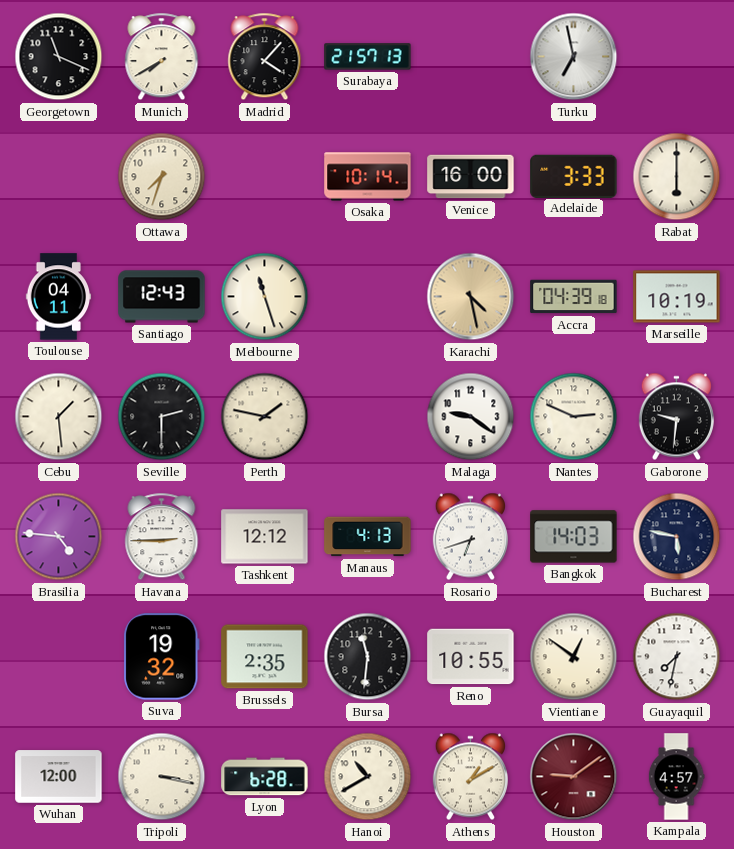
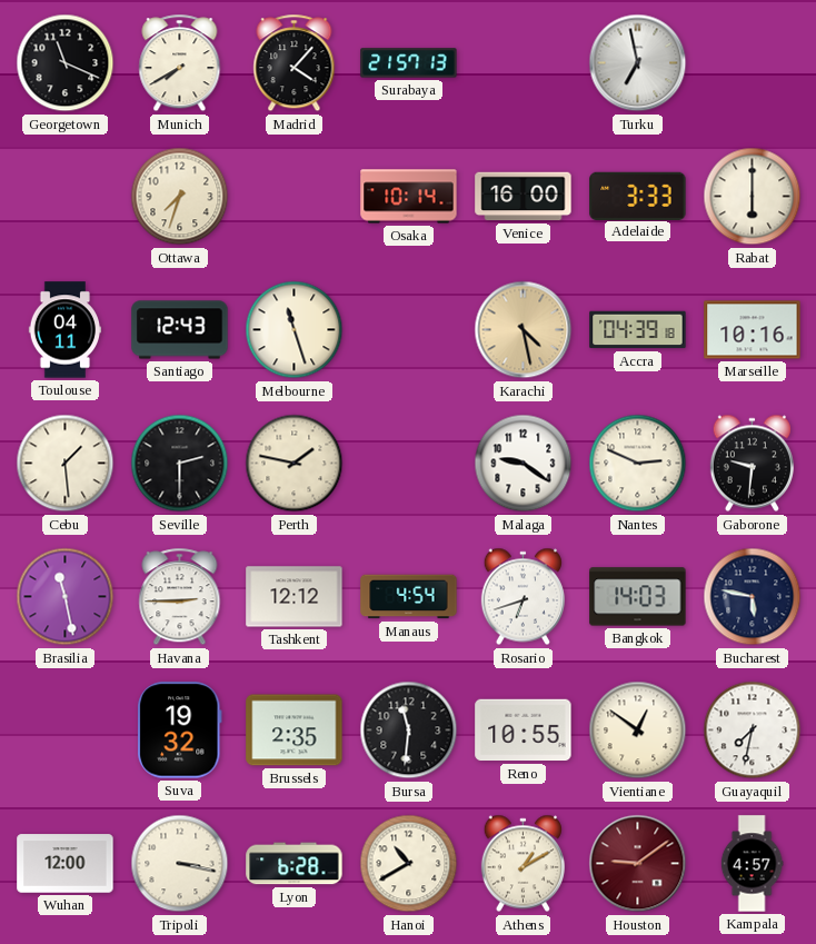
Marseille: 10:19 -> 10:16 (753, 330)
Brasilia: 4:46 -> 11:28 (66, 597)
Manaus: 4:13 -> 4:54 (409, 597)
